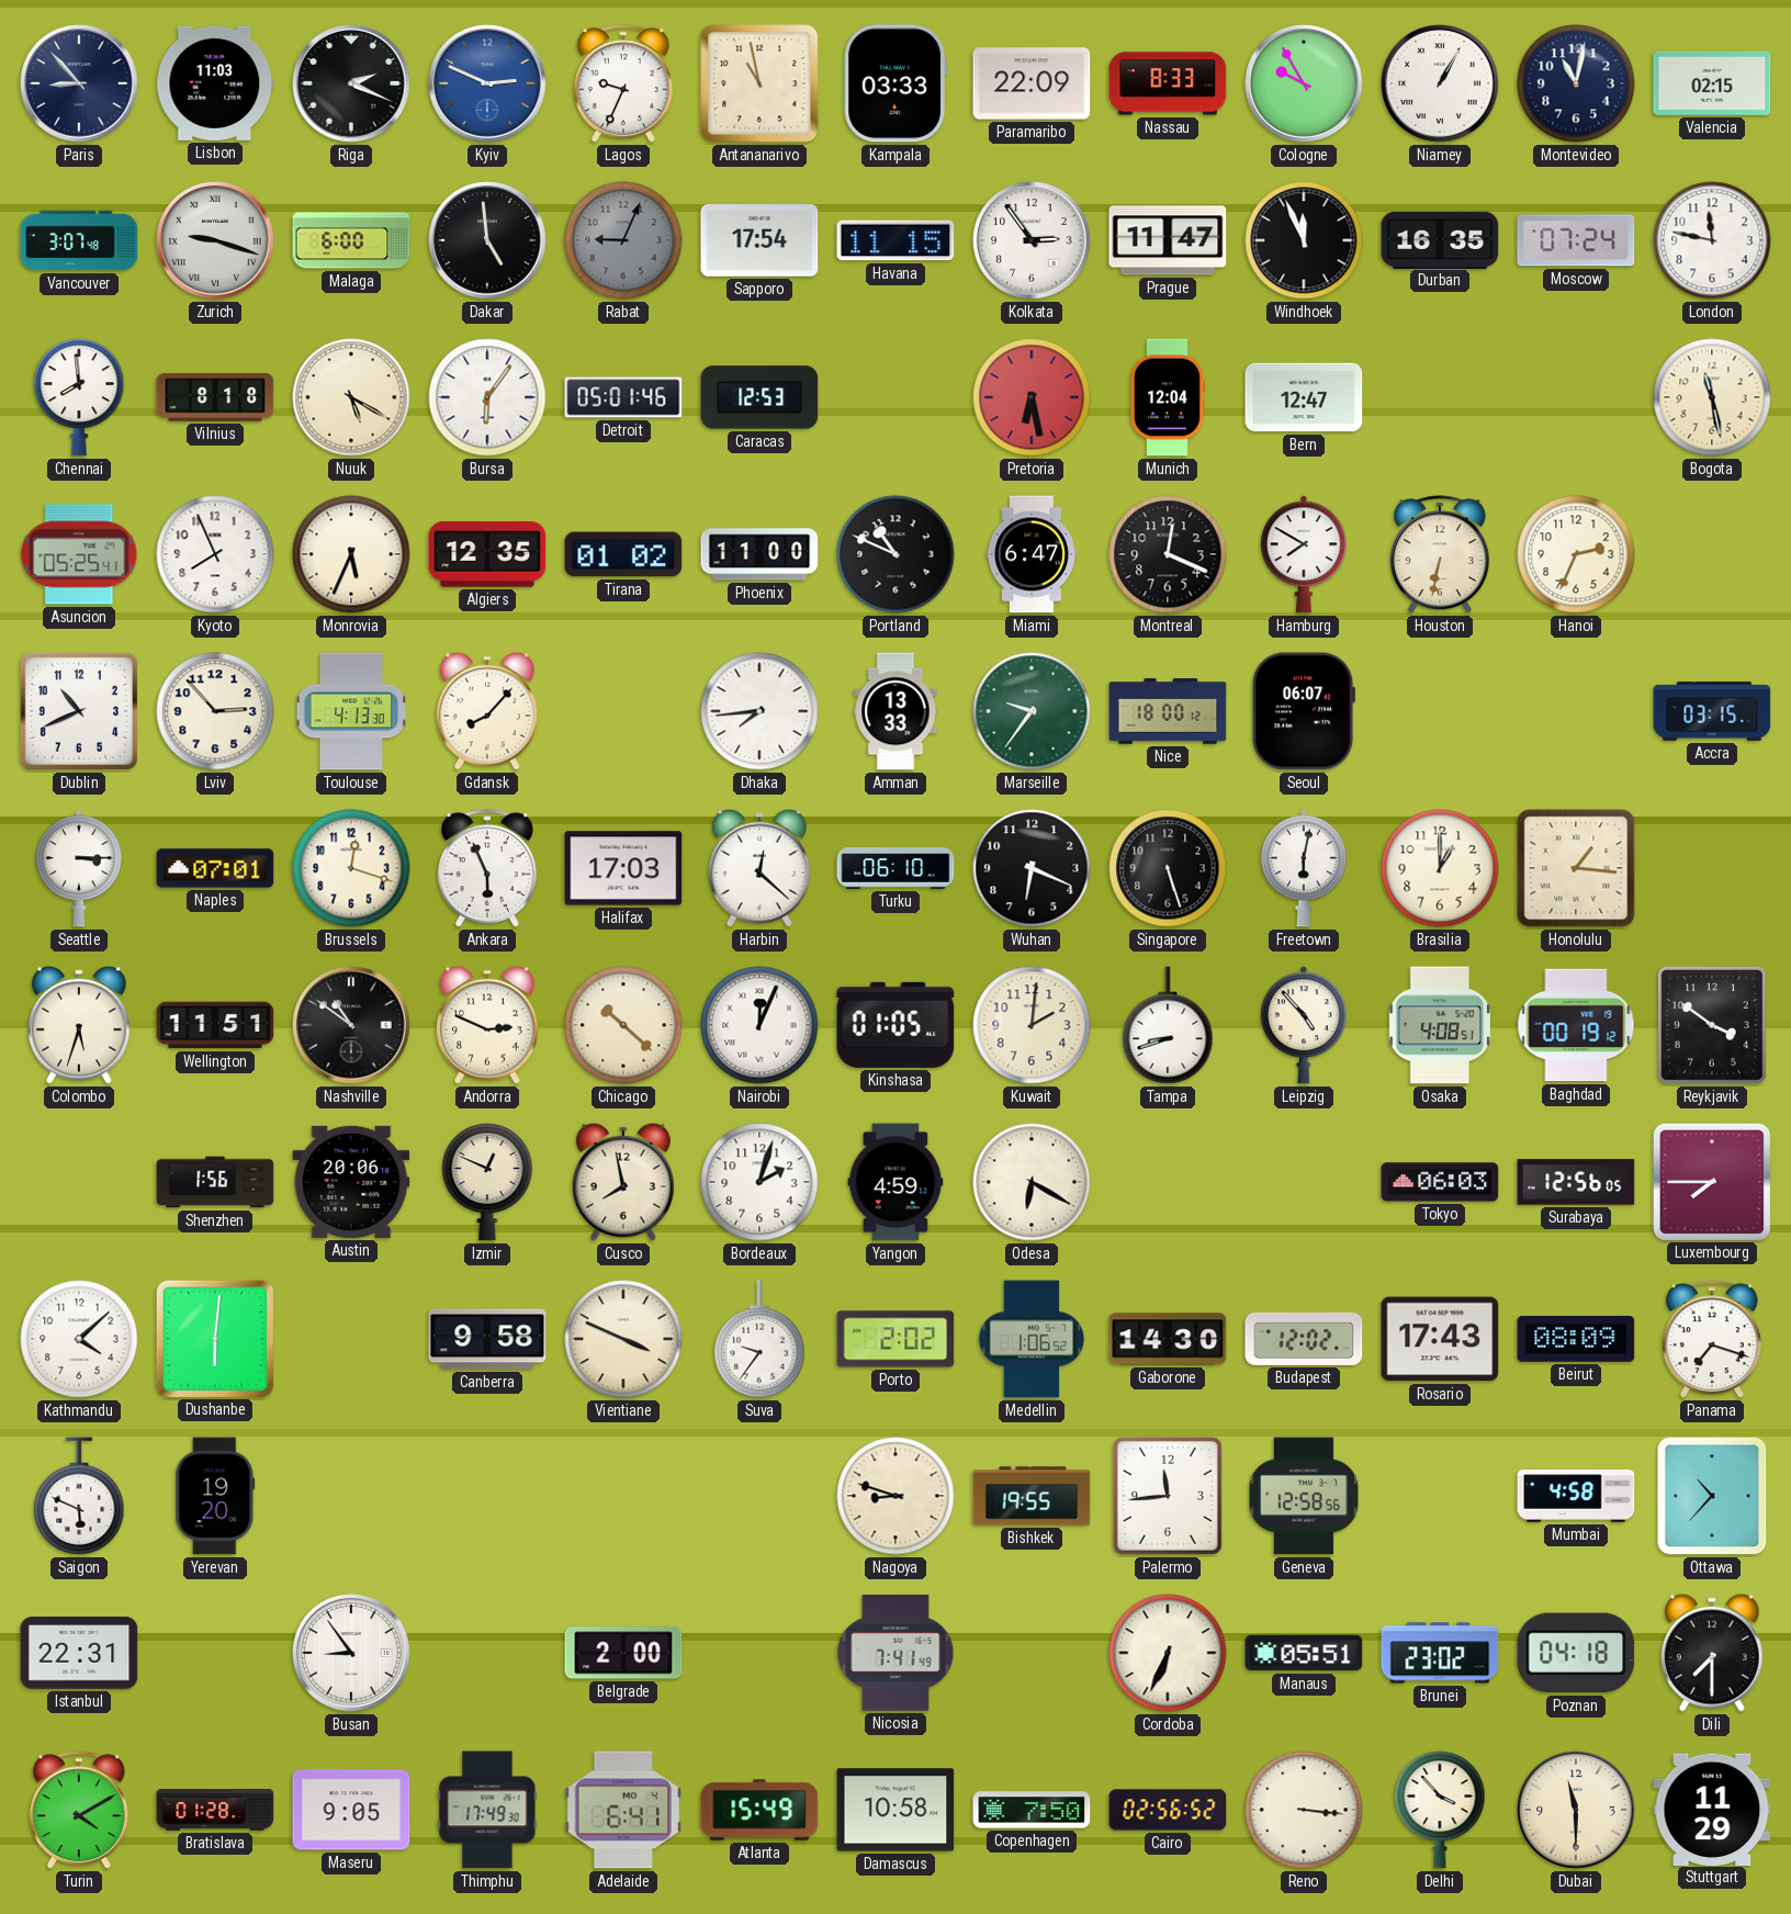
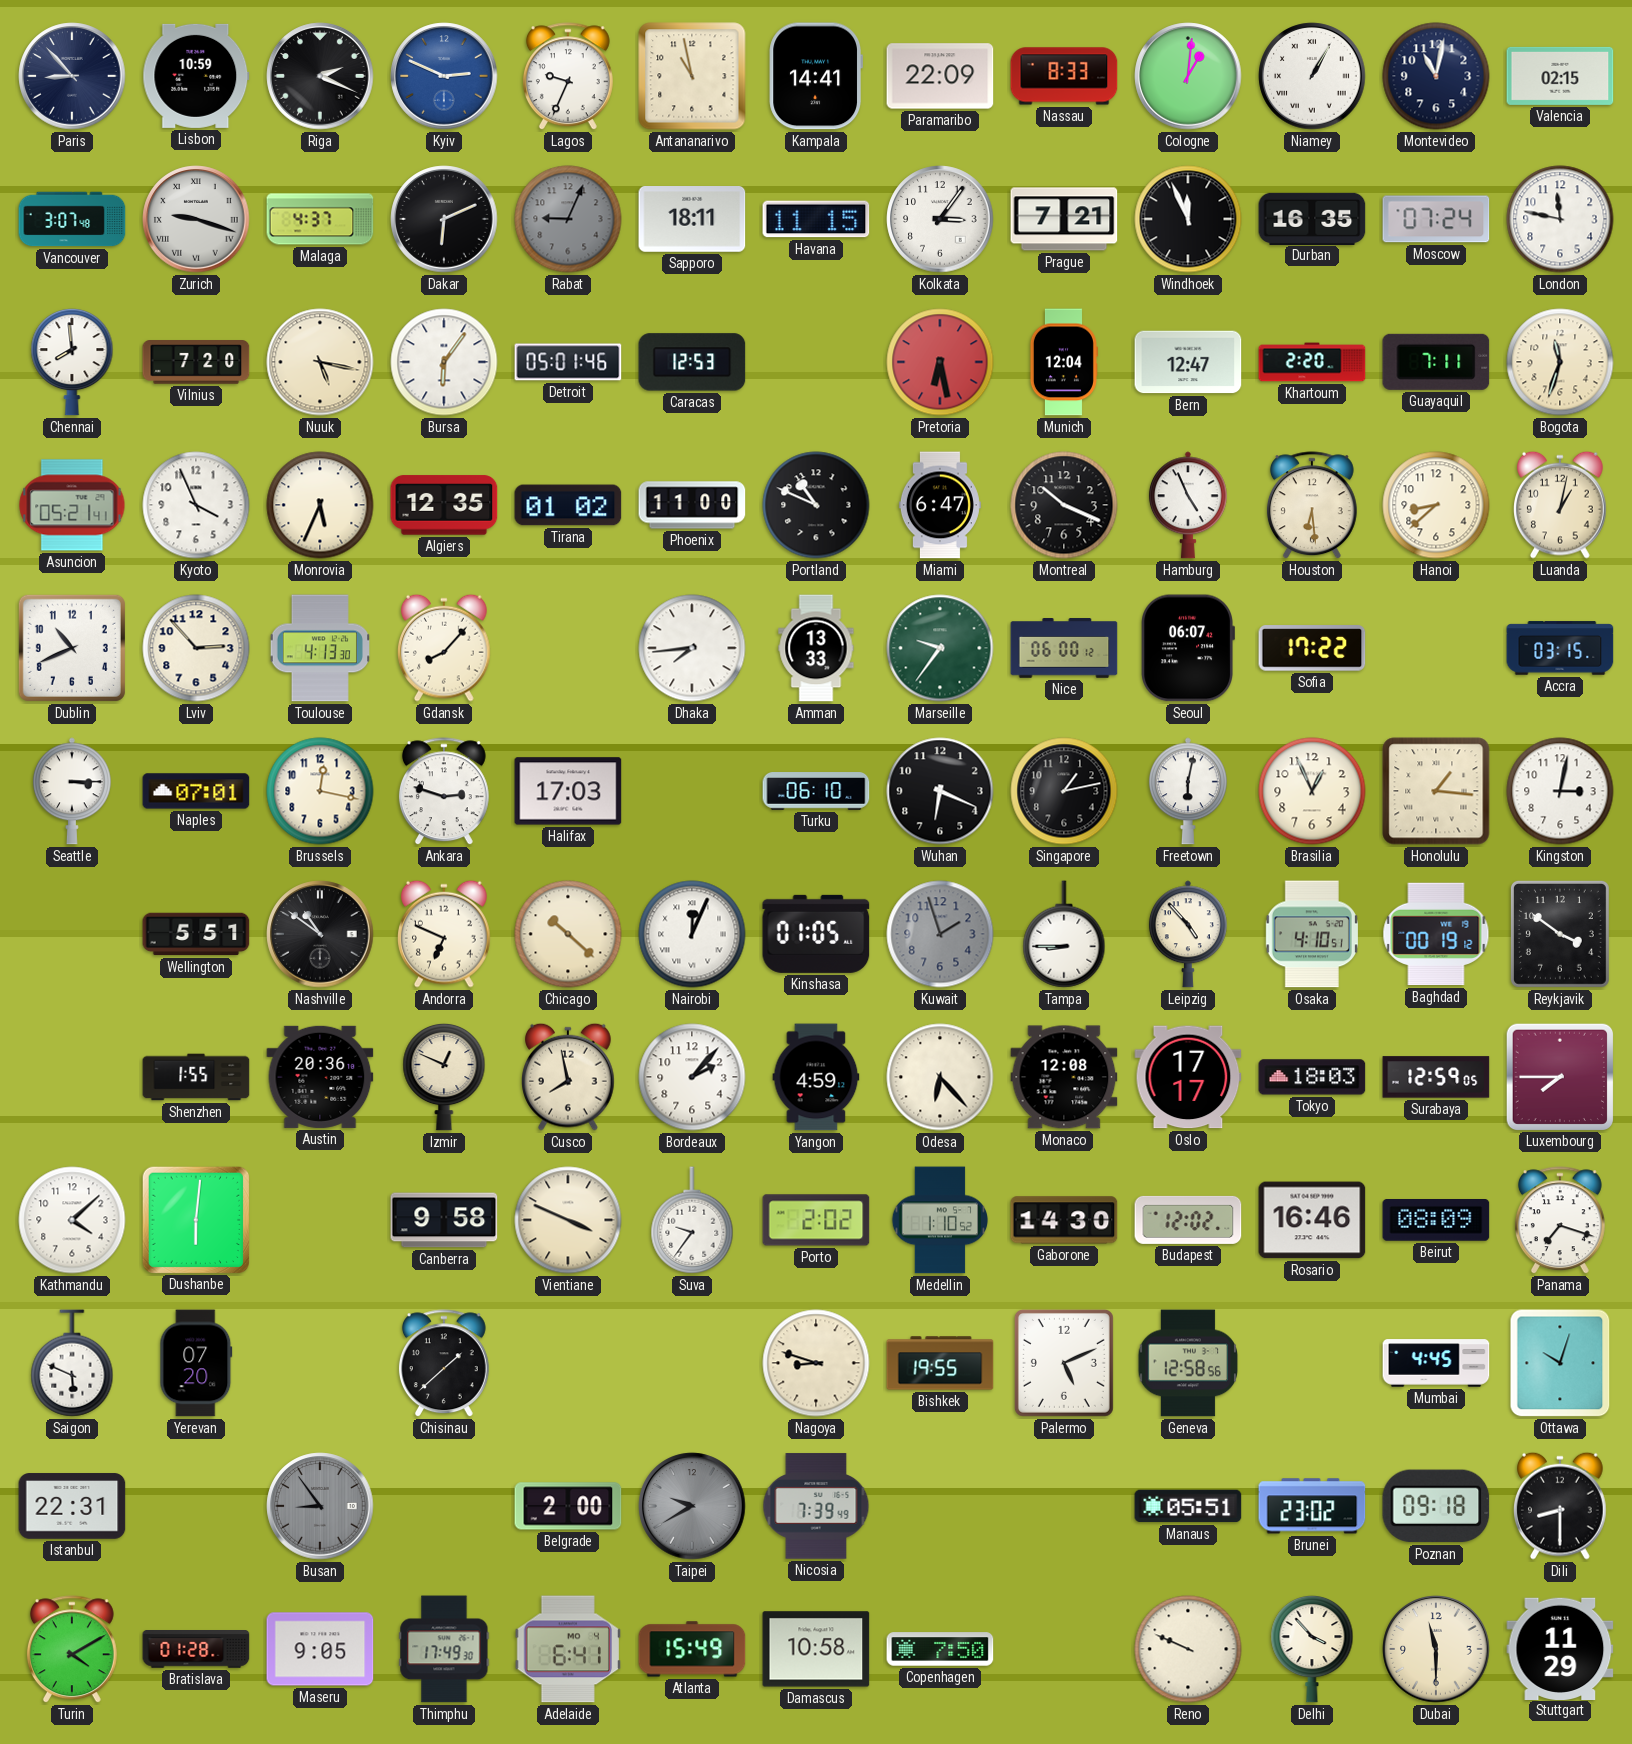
Lisbon: 11:03 -> 10:59 (196, 76)
Kampala: 03:33 -> 14:41 (815, 76)
Cologne: 9:55 -> 1:01 (1188, 76)
Malaga: 6:00 -> 4:37 (320, 219)
Dakar: 4:59 -> 6:11 (444, 219)
Sapporo: 17:54 -> 18:11 (692, 220)
Kolkata: 2:54 -> 3:06 (940, 219)
Prague: 11:47 -> 7:21 (1064, 219)
Vilnius: 8:18 -> 7:20 (196, 362)
Nuuk: 5:20 -> 5:17 (320, 362)
Khartoum: none -> 2:20 (1312, 362)
Guayaquil: none -> 7:11 (1436, 362)
Bogota: 11:28 -> 11:33 (1560, 362)
Asuncion: 05:25 -> 05:21 (72, 505)
Kyoto: 7:56 -> 3:56 (196, 505)
Montreal: 12:19 -> 10:19 (1064, 505)
Hamburg: 7:50 -> 4:56 (1188, 505)
Houston: 6:32 -> 6:29 (1312, 506)
Hanoi: 2:34 -> 8:38 (1436, 505)
Luanda: none -> 1:02 (1561, 505)
Nice: 18:00 -> 06:00 (1064, 648)
Sofia: none -> 17:22 (1312, 648)
Brussels: 12:18 -> 12:17 (320, 791)
Ankara: 5:56 -> 2:48 (444, 792)
Harbin: 12:22 -> none (761, 868)
Singapore: 5:27 -> 1:13 (1064, 791)
Brasilia: 1:00 -> 12:56 (1312, 791)
Kingston: none -> 3:02 (1560, 791)
Colombo: 5:33 -> none (80, 1025)
Wellington: 11:51 -> 5:51 (196, 934)
Andorra: 2:49 -> 6:49 (445, 934)
Kuwait: 2:01 -> 1:57 (940, 934)
Kuwait dial: cream -> grey (940, 934)
Tampa: 8:42 -> 8:45 (1064, 934)
Osaka: 4:08 -> 4:10 (1312, 934)
Shenzhen: 1:56 -> 1:55 (196, 1077)
Austin: 20:06 -> 20:36 (320, 1077)
Bordeaux: 2:03 -> 2:07 (692, 1077)
Odesa: 6:20 -> 6:23 (940, 1077)
Monaco: none -> 12:08 (1064, 1077)
Oslo: none -> 17:17 (1188, 1077)
Tokyo: 06:03 -> 18:03 (1312, 1077)
Surabaya: 12:56 -> 12:59 (1436, 1077)
Medellin: 1:06 -> 1:10 (940, 1220)
Rosario: 17:43 -> 16:46 (1312, 1220)
Yerevan: 19:20 -> 07:20 (196, 1363)
Chisinau: none -> 1:38 (444, 1364)
Palermo: 11:44 -> 5:11 (1064, 1363)
Mumbai: 4:58 -> 4:45 (1436, 1363)
Ottawa: 10:37 -> 10:03 (1560, 1363)
Busan dial: white -> grey (320, 1506)
Taipei: none -> 9:40 (692, 1506)
Nicosia: 7:41 -> 7:39 (816, 1506)
Cordoba: 6:34 -> none (1168, 1653)
Poznan: 04:18 -> 09:18 (1436, 1506)
Dili: 7:30 -> 8:30 (1561, 1506)
Cairo: 02:56 -> none (1168, 1810)
Reno: 3:16 -> 9:49 (1188, 1649)
